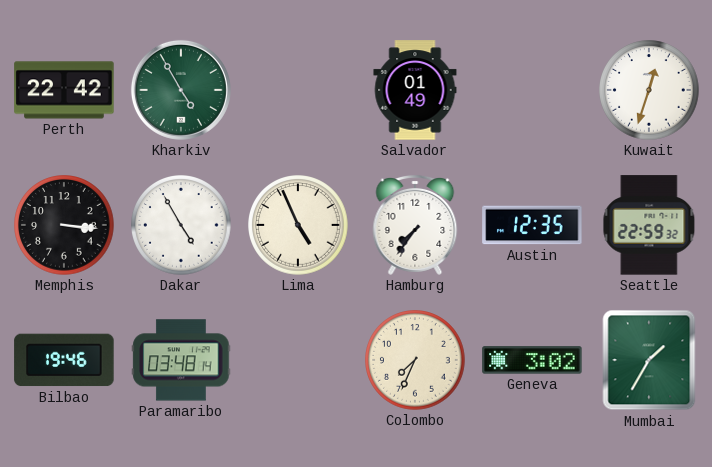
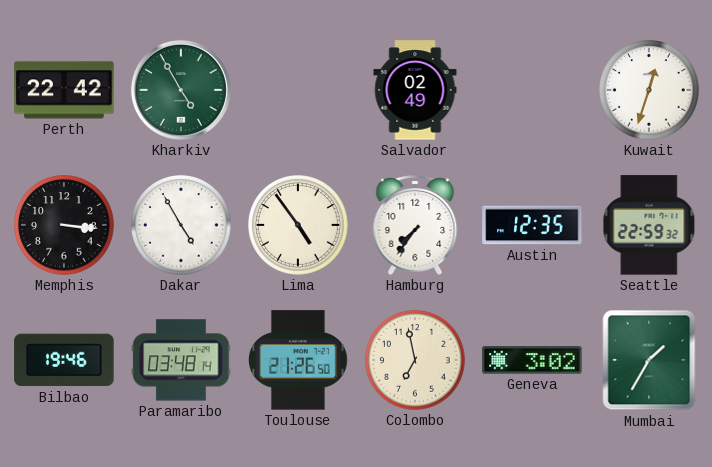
Salvador: 01:49 -> 02:49 (415, 90)
Lima: 4:56 -> 4:54 (298, 225)
Toulouse: none -> 21:26 (298, 360)
Colombo: 7:34 -> 6:58 (415, 360)
